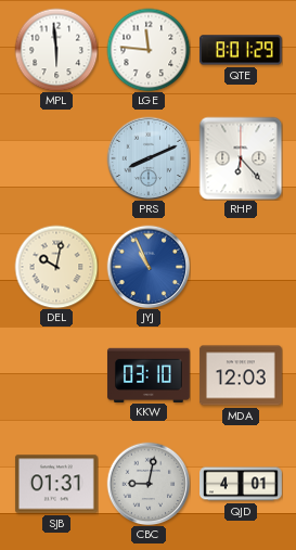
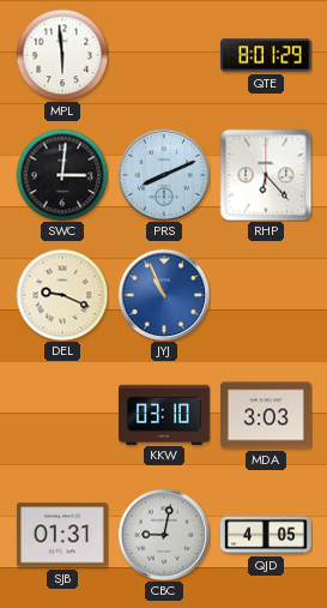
LGE: 11:46 -> none (149, 50)
SWC: none -> 3:01 (62, 175)
DEL: 10:02 -> 9:19 (62, 295)
MDA: 12:03 -> 3:03 (266, 415)
QJD: 4:01 -> 4:05 (267, 535)
